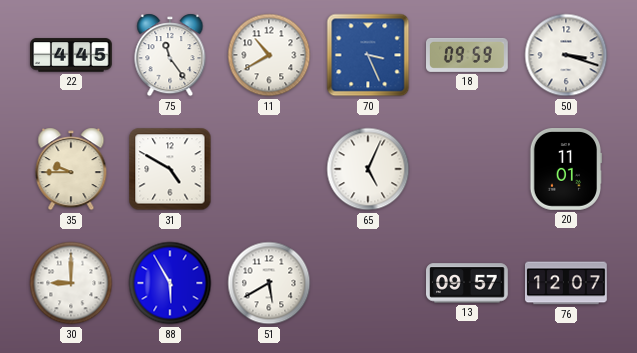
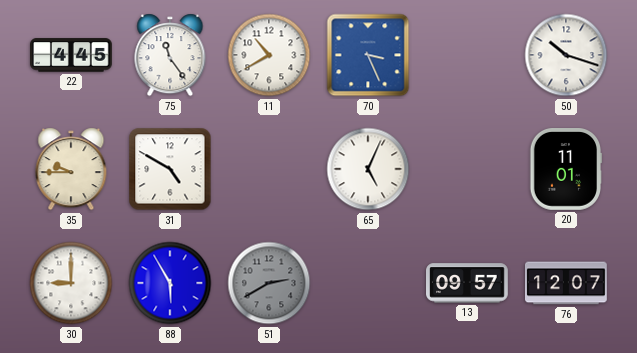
18: 09:59 -> none (468, 55)
50: 3:18 -> 10:18 (566, 55)
51: 5:40 -> 2:40 (269, 283)
51 dial: white -> grey (269, 283)
